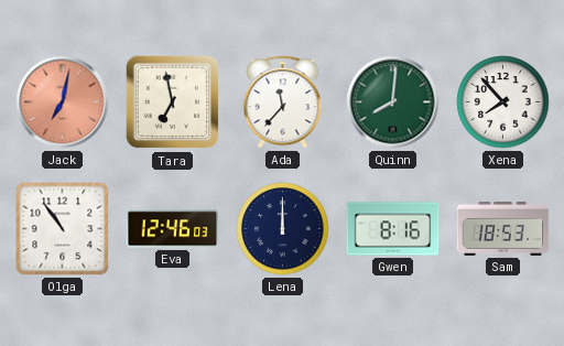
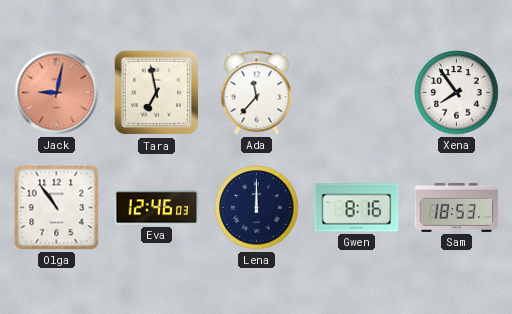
Jack: 7:02 -> 9:02 (57, 93)
Quinn: 8:01 -> none (393, 102)
Xena: 7:53 -> 7:54 (457, 93)
